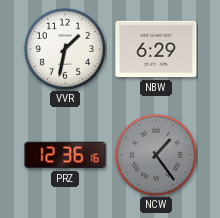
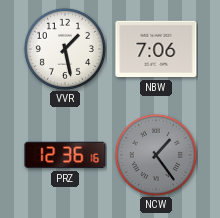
VVR: 1:32 -> 1:28 (65, 49)
NBW: 6:29 -> 7:06 (156, 49)
